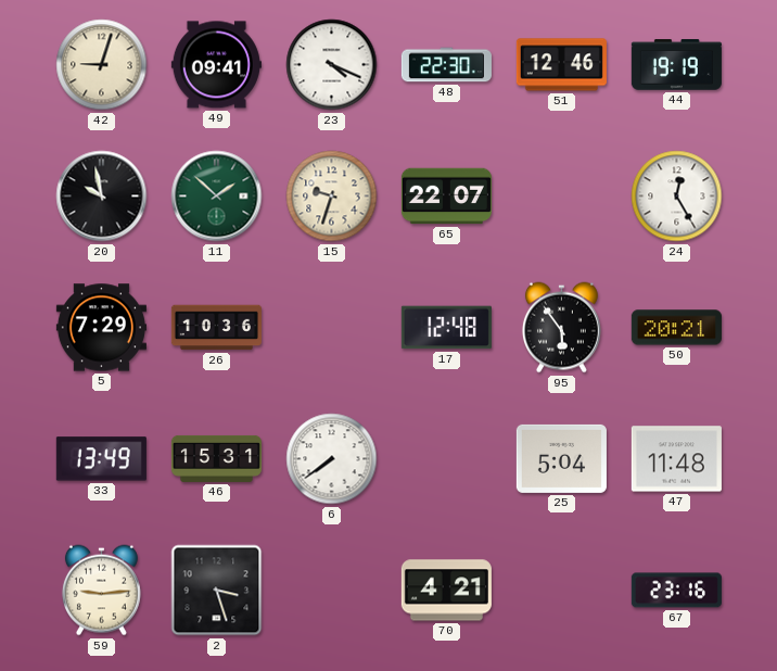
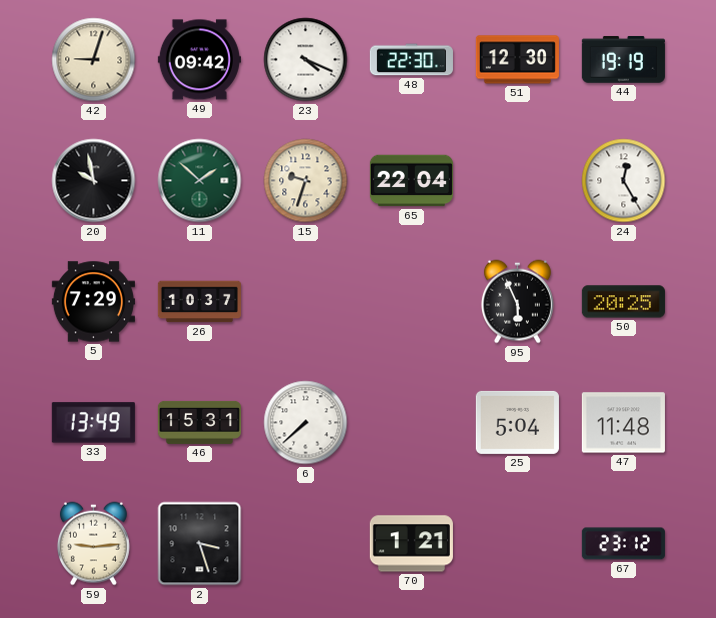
49: 09:41 -> 09:42 (199, 60)
51: 12:46 -> 12:30 (517, 60)
65: 22:07 -> 22:04 (411, 181)
26: 10:36 -> 10:37 (199, 302)
17: 12:48 -> none (446, 328)
95: 5:54 -> 5:56 (517, 302)
50: 20:21 -> 20:25 (623, 302)
6: 7:39 -> 7:38 (306, 423)
70: 4:21 -> 1:21 (411, 544)
67: 23:16 -> 23:12 (623, 544)
